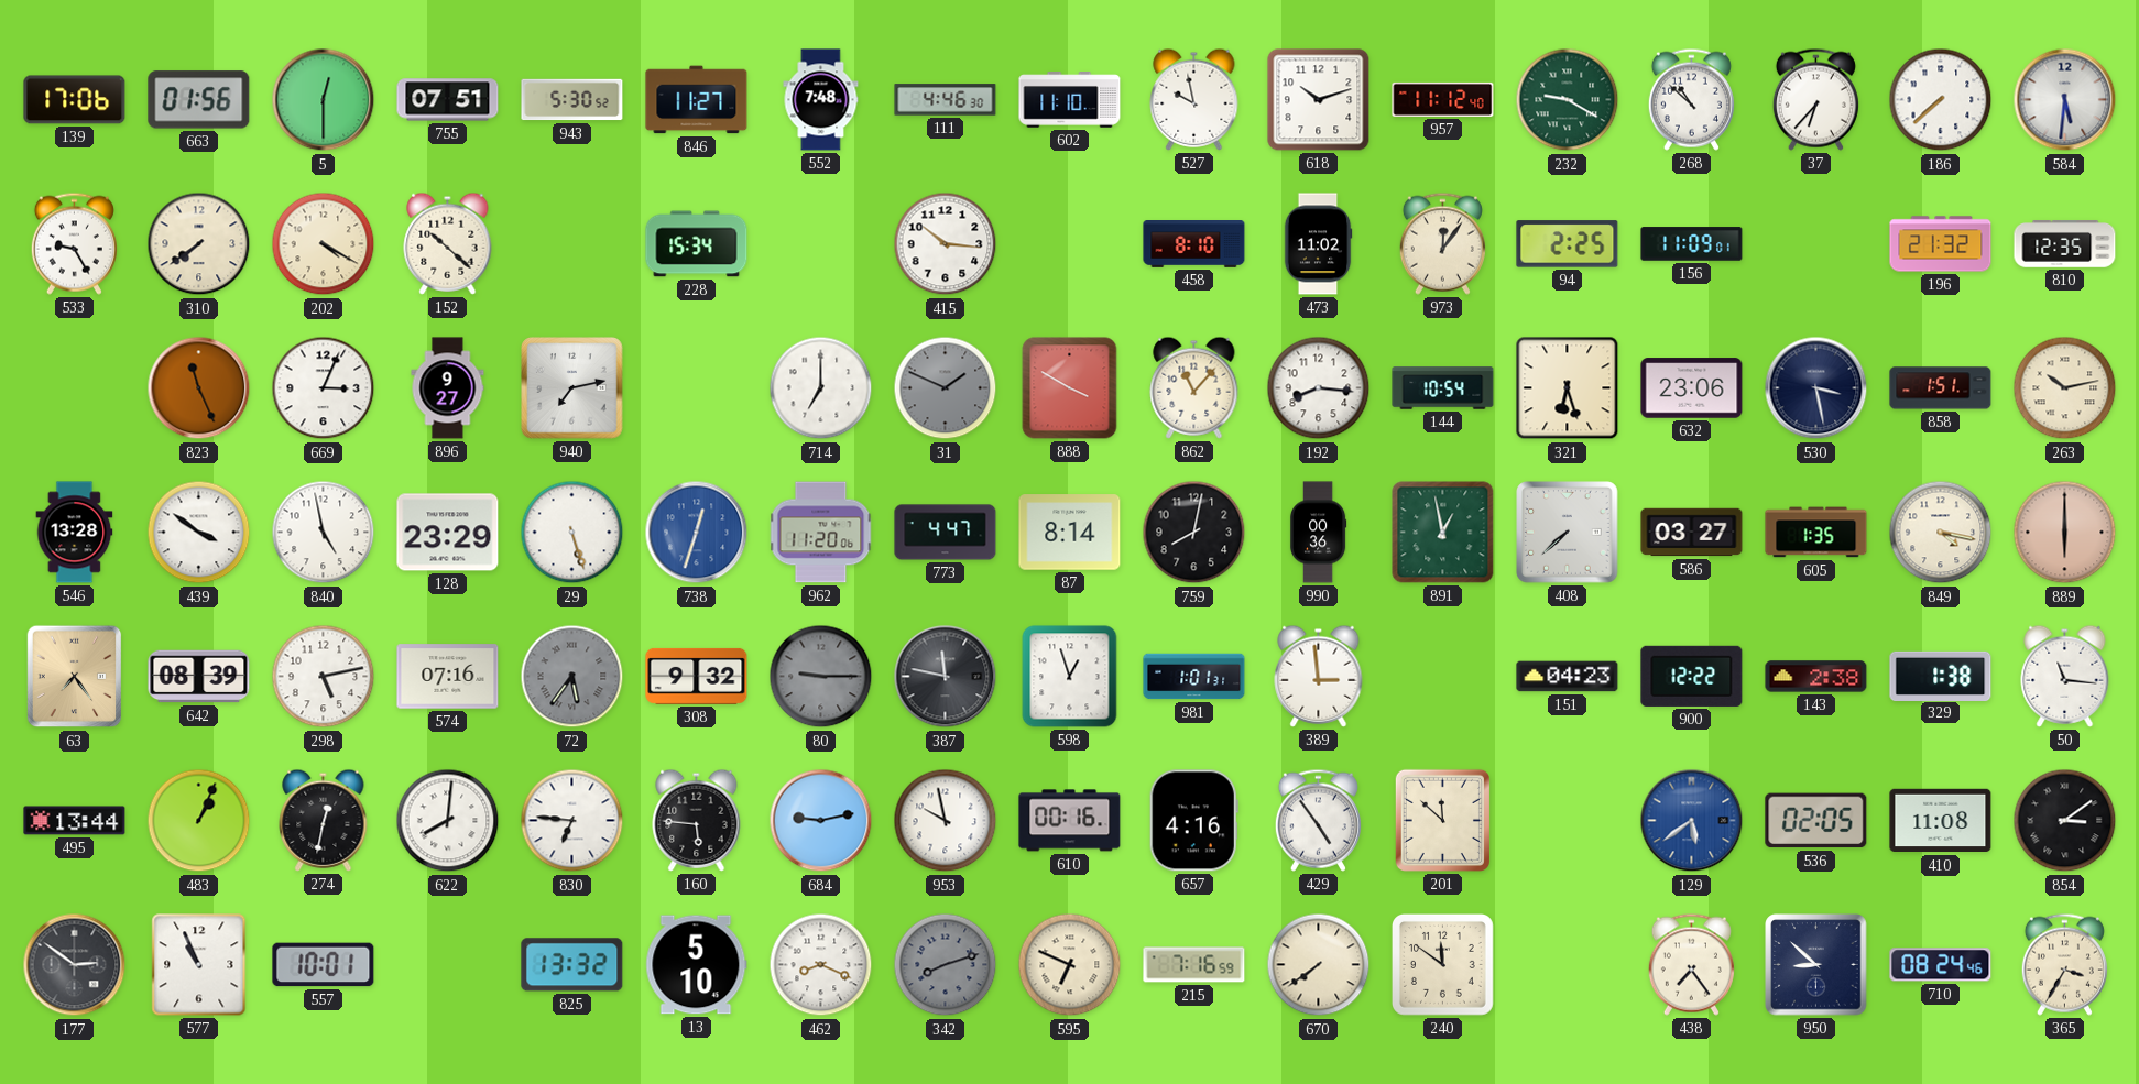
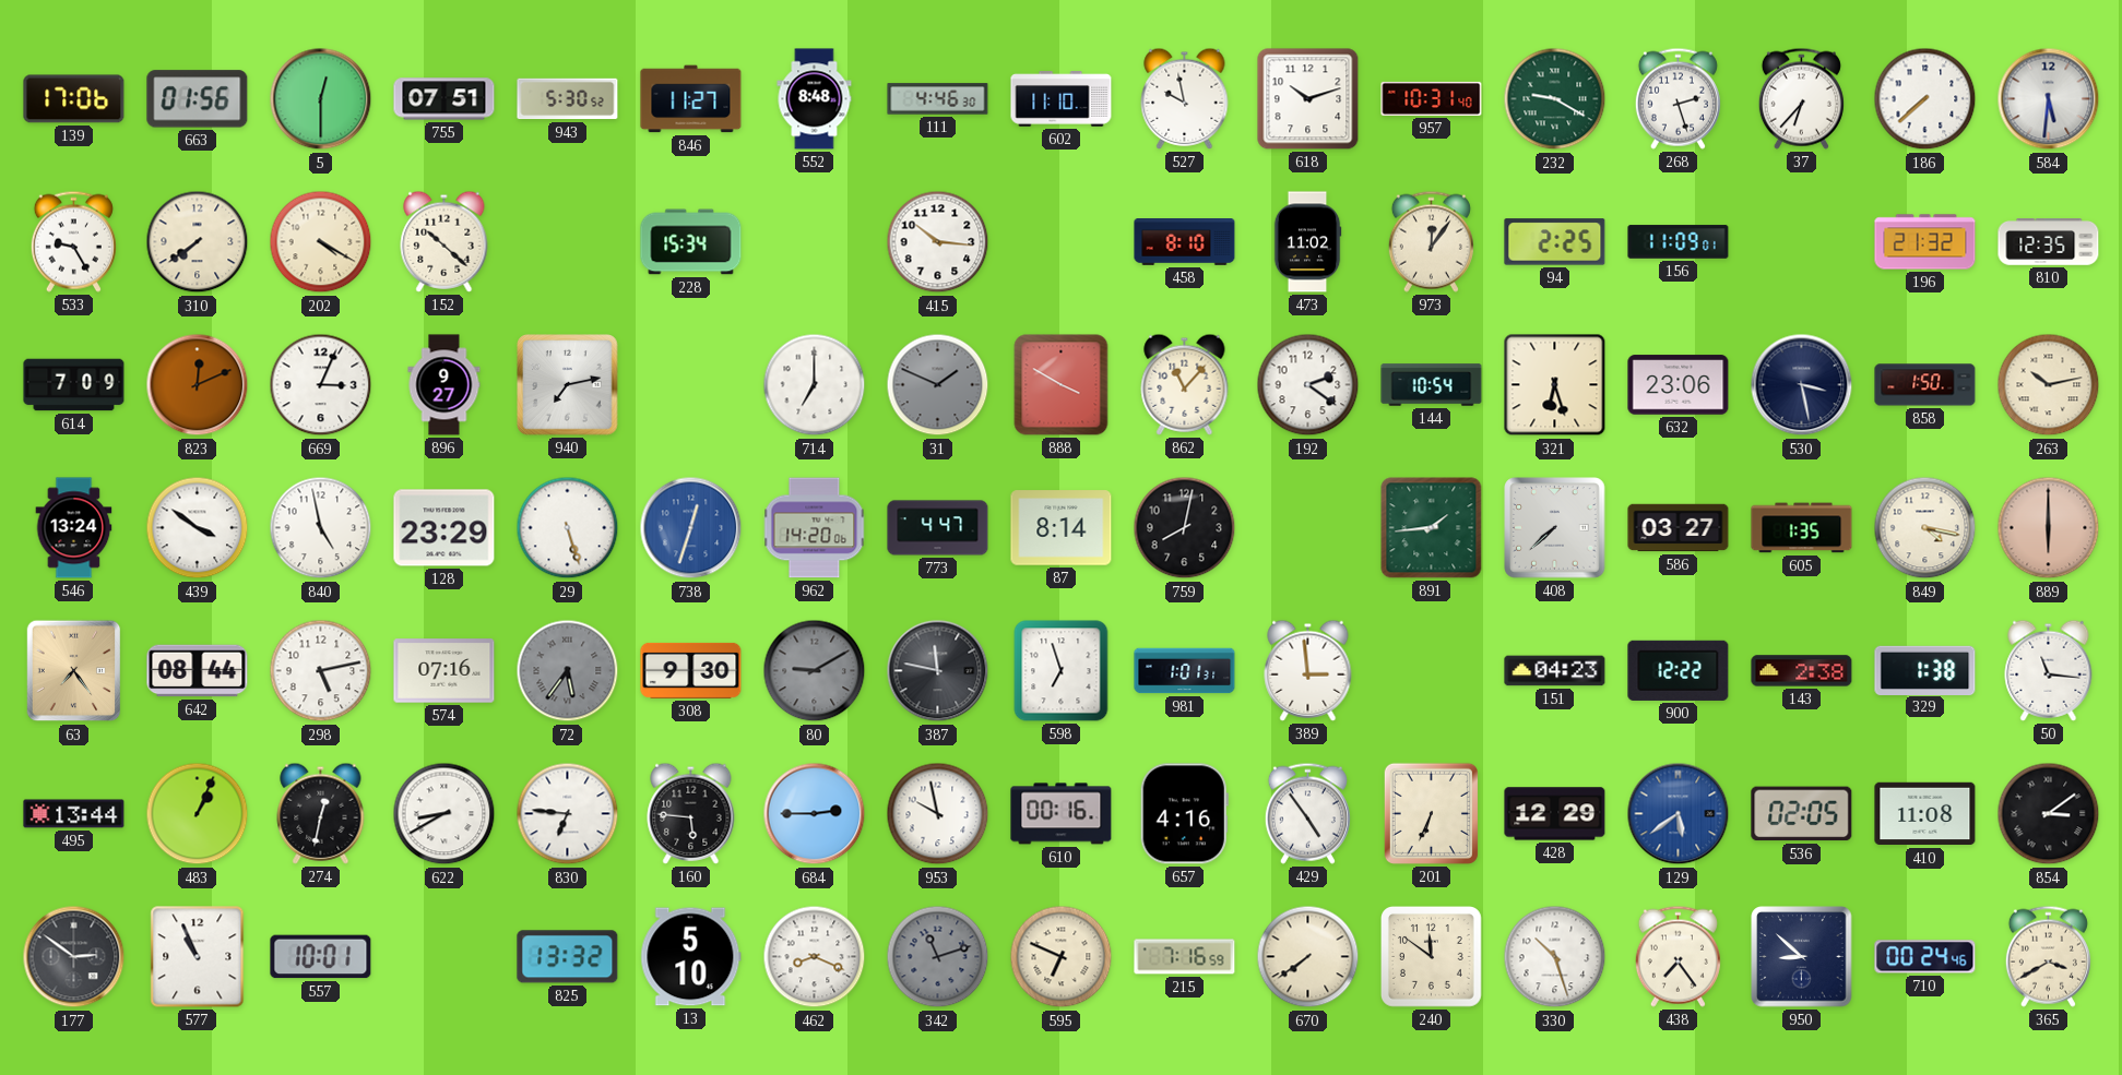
552: 7:48 -> 8:48 (815, 99)
957: 11:12 -> 10:31 (1432, 98)
268: 10:52 -> 2:27 (1678, 98)
614: none -> 7:09 (74, 385)
823: 11:26 -> 12:11 (198, 385)
192: 8:16 -> 2:21 (1308, 385)
858: 1:51 -> 1:50 (1925, 385)
546: 13:28 -> 13:24 (74, 528)
962: 11:20 -> 14:20 (815, 528)
990: 00:36 -> none (1318, 533)
891: 12:58 -> 1:44 (1432, 528)
642: 08:39 -> 08:44 (198, 671)
308: 9:32 -> 9:30 (691, 670)
80: 9:15 -> 9:10 (815, 671)
598: 12:57 -> 6:57 (1062, 671)
622: 8:01 -> 8:40 (444, 814)
684: 9:13 -> 2:45 (815, 814)
201: 11:52 -> 6:34 (1431, 813)
428: none -> 12:29 (1555, 814)
342: 8:12 -> 11:12 (938, 957)
330: none -> 10:27 (1555, 957)
710: 08:24 -> 00:24 (1925, 957)
365: 3:35 -> 3:40 (2048, 956)
